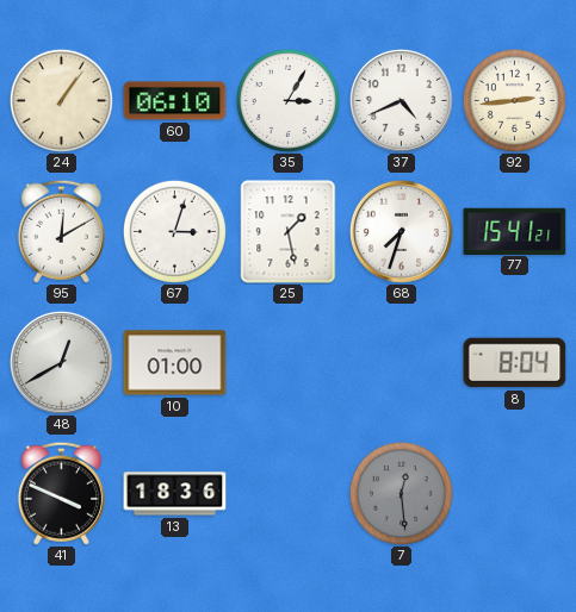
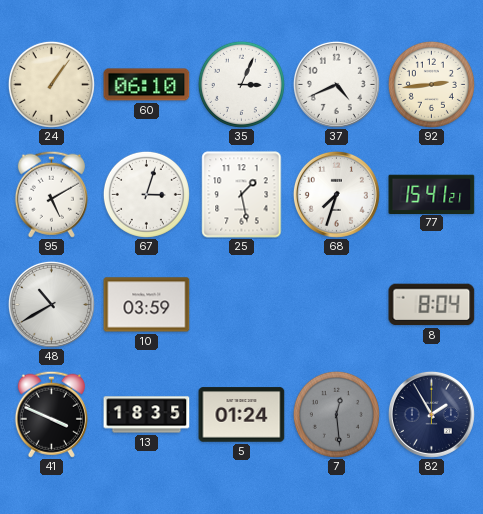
35: 3:05 -> 3:04 (241, 84)
95: 12:10 -> 5:10 (51, 194)
48: 12:40 -> 10:40 (51, 304)
10: 01:00 -> 03:59 (147, 305)
13: 18:36 -> 18:35 (147, 415)
5: none -> 01:24 (242, 415)
82: none -> 1:55 (431, 414)
